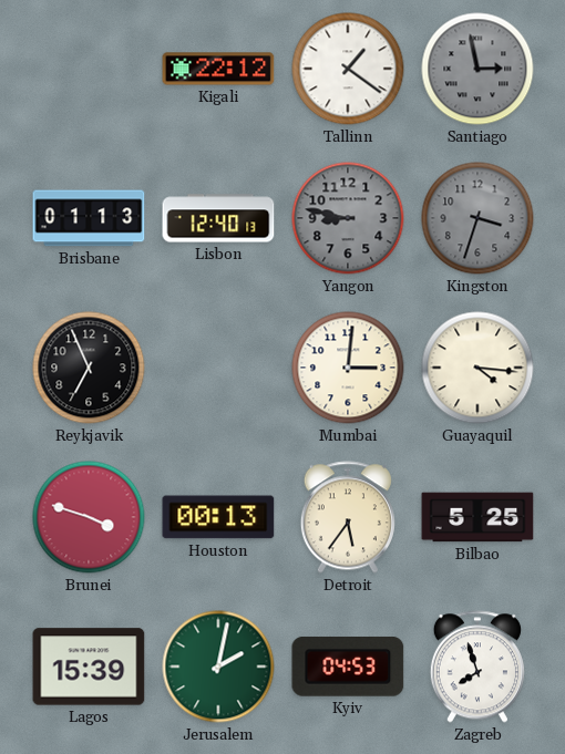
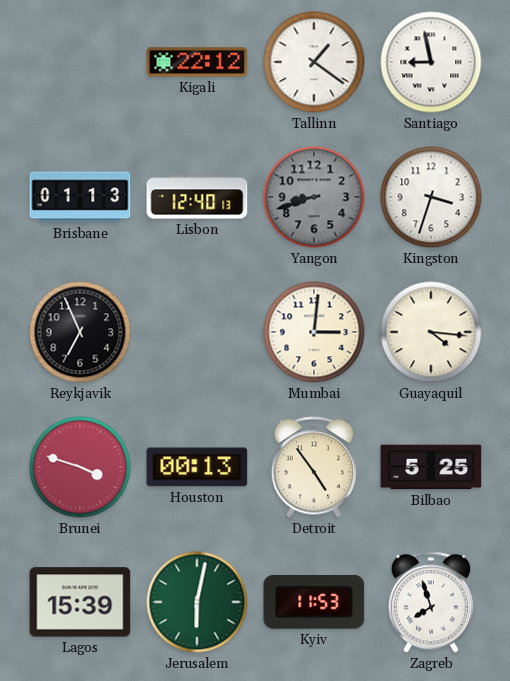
Santiago: 2:58 -> 8:58 (431, 62)
Santiago dial: grey -> white (431, 62)
Yangon: 8:47 -> 8:42 (314, 197)
Kingston dial: grey -> white (431, 197)
Detroit: 5:36 -> 4:54 (314, 467)
Jerusalem: 2:02 -> 6:02 (197, 602)
Kyiv: 04:53 -> 11:53 (314, 602)
